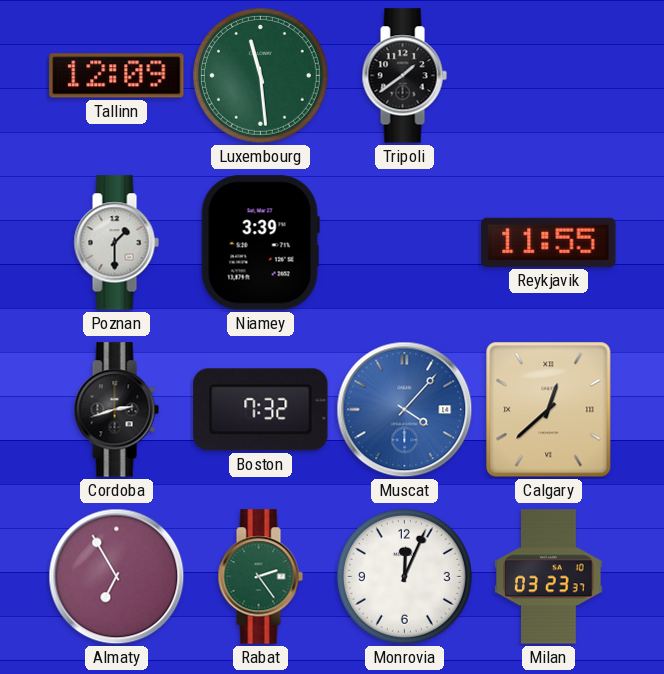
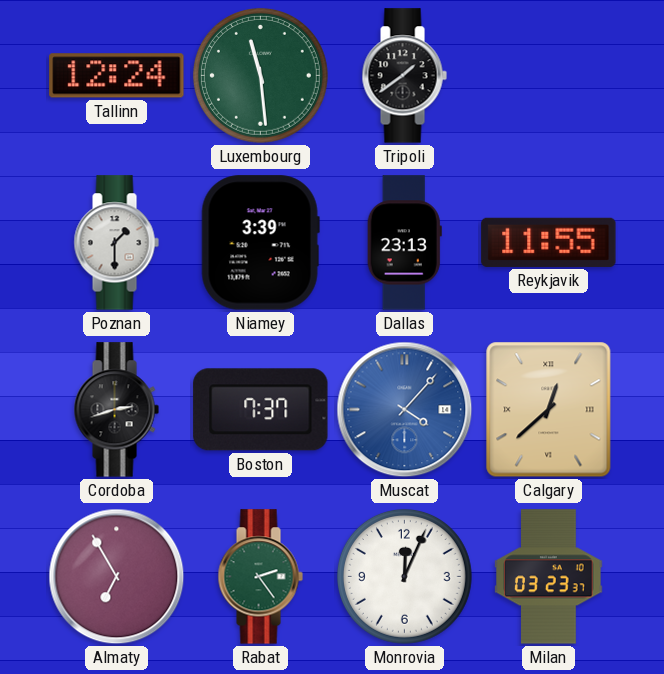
Tallinn: 12:09 -> 12:24 (117, 76)
Dallas: none -> 23:13 (404, 243)
Boston: 7:32 -> 7:37 (261, 410)
